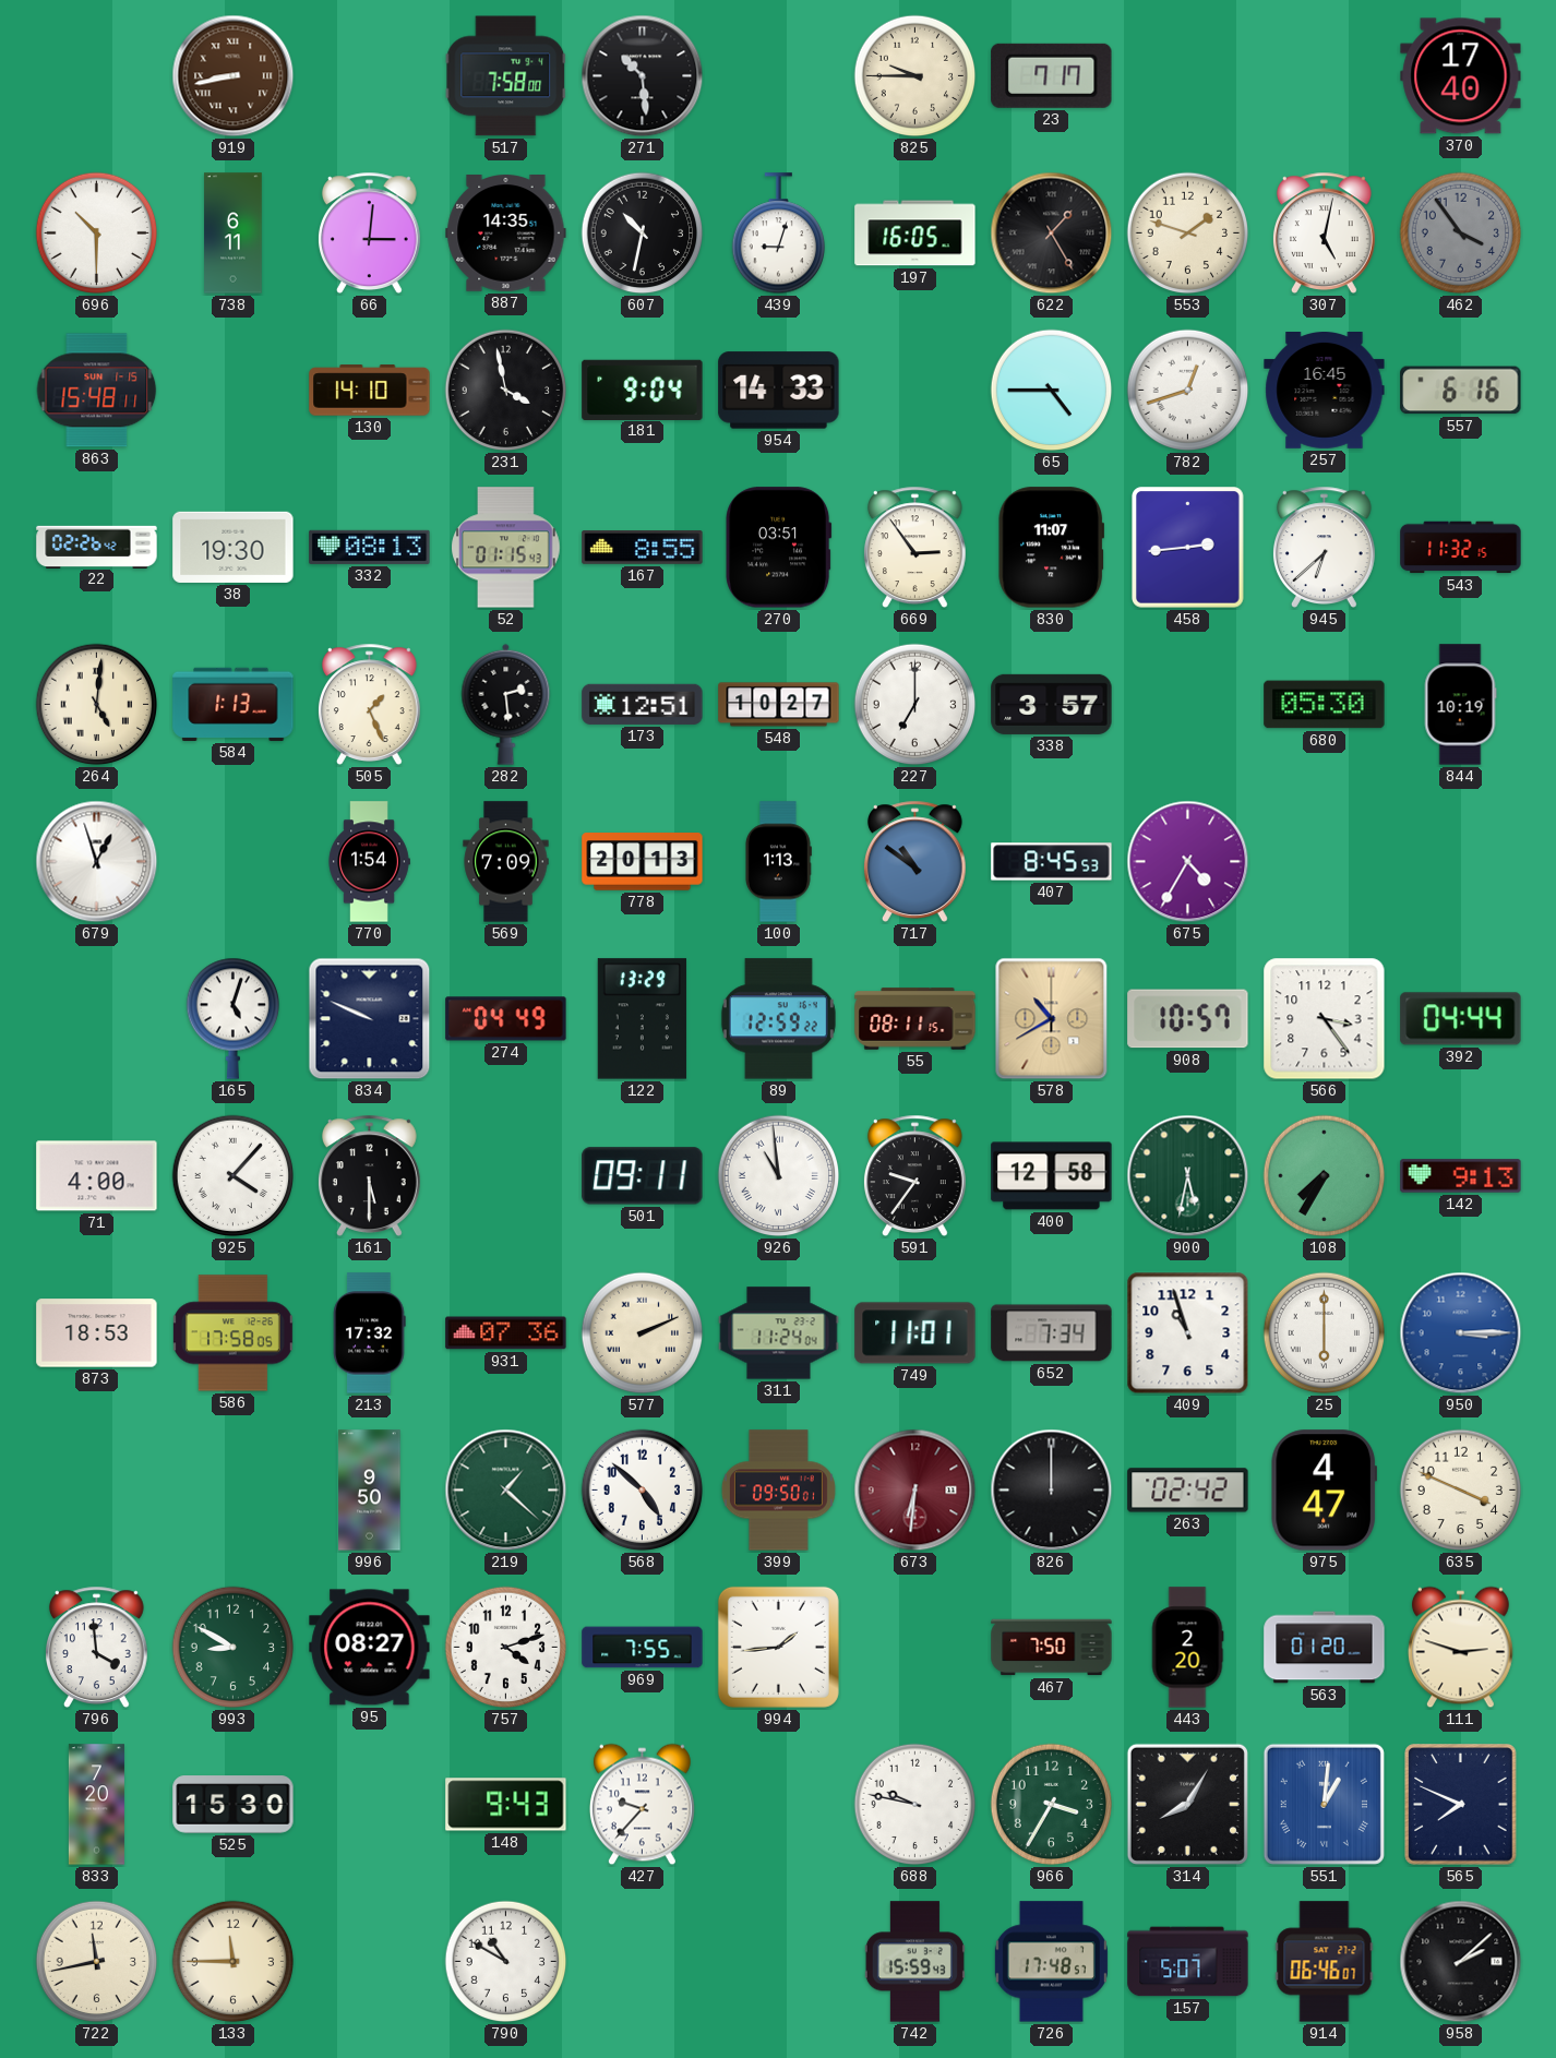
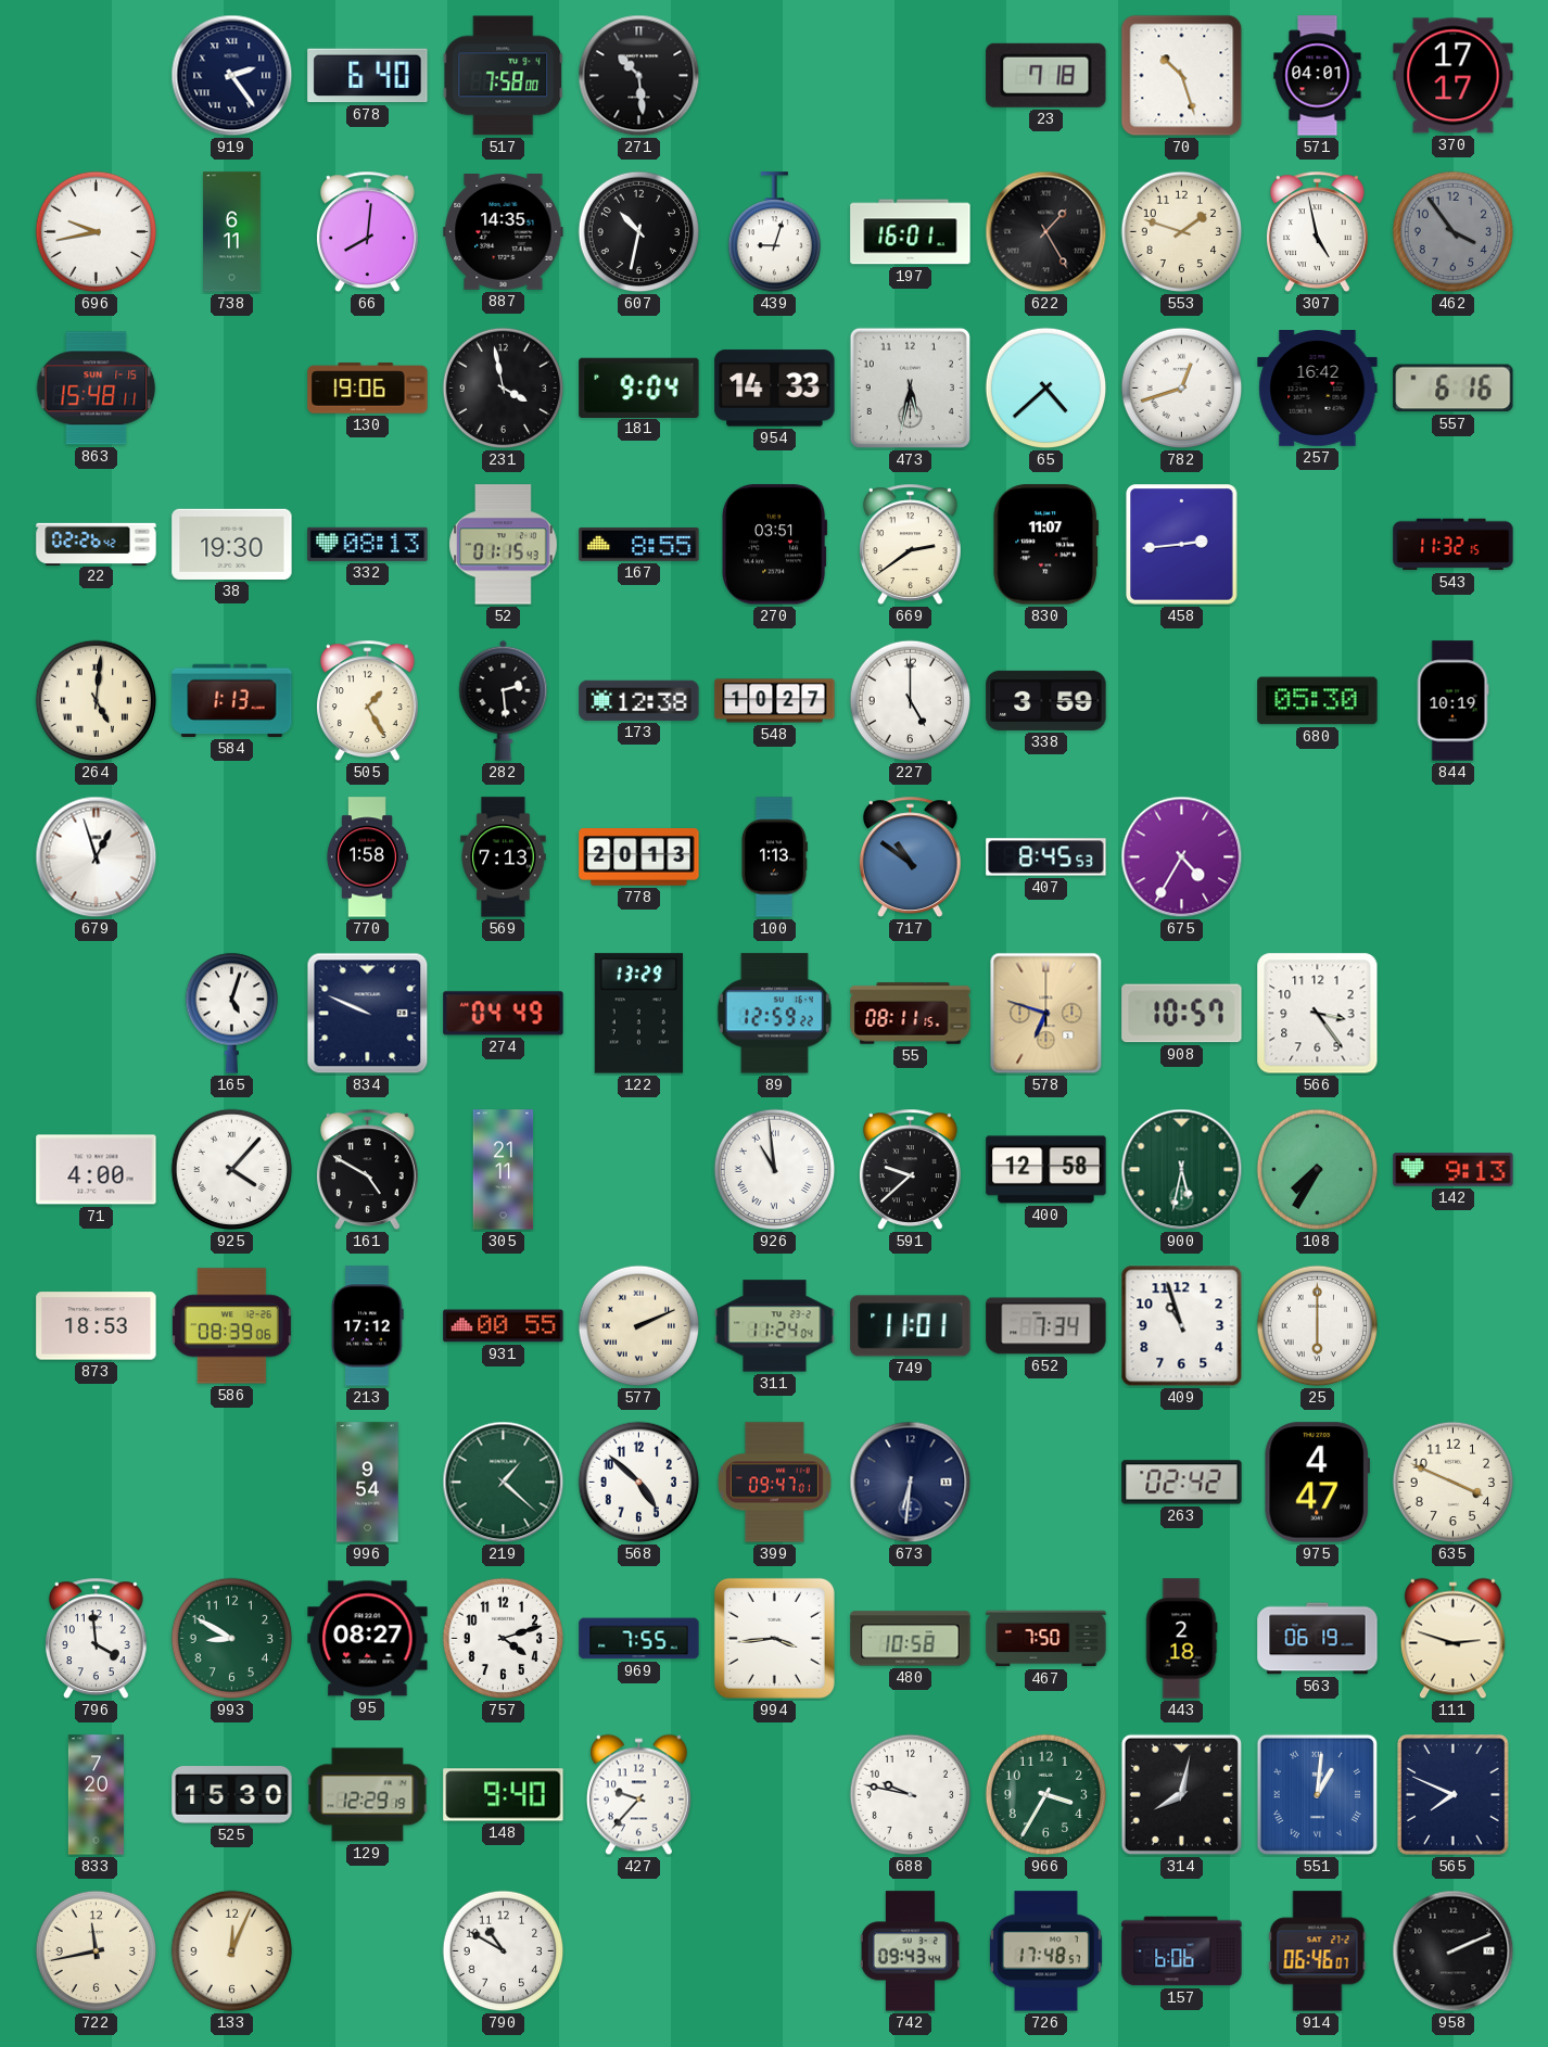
919: 8:43 -> 2:24 (232, 76)
919 dial: brown -> navy (232, 76)
678: none -> 6:40 (368, 76)
825: 9:45 -> none (915, 76)
23: 7:17 -> 7:18 (1046, 75)
70: none -> 10:27 (1182, 76)
571: none -> 04:01 (1318, 76)
370: 17:40 -> 17:17 (1454, 76)
696: 10:30 -> 9:43 (97, 232)
66: 3:01 -> 8:01 (367, 231)
197: 16:05 -> 16:01 (911, 232)
307: 5:02 -> 4:58 (1317, 231)
130: 14:10 -> 19:06 (368, 389)
473: none -> 5:32 (910, 387)
65: 4:45 -> 4:38 (1046, 389)
257: 16:45 -> 16:42 (1318, 389)
669: 2:54 -> 2:39 (910, 544)
945: 6:38 -> none (1324, 547)
505: 1:26 -> 1:25 (367, 700)
173: 12:51 -> 12:38 (639, 700)
227: 7:00 -> 5:00 (911, 701)
338: 3:57 -> 3:59 (1046, 700)
770: 1:54 -> 1:58 (367, 857)
569: 7:09 -> 7:13 (504, 857)
578: 10:40 -> 6:48 (1046, 1014)
392: 04:44 -> none (1461, 1019)
161: 5:30 -> 4:50 (367, 1169)
305: none -> 21:11 (504, 1170)
501: 09:11 -> none (643, 1176)
591: 9:36 -> 9:38 (910, 1169)
586: 17:58 -> 08:39 (231, 1326)
213: 17:32 -> 17:12 (367, 1326)
931: 07:36 -> 00:55 (504, 1326)
950: 3:15 -> none (1461, 1333)
996: 9:50 -> 9:54 (368, 1483)
399: 09:50 -> 09:47 (774, 1483)
673 dial: burgundy -> navy (911, 1483)
826: 12:00 -> none (1052, 1491)
994: 1:44 -> 3:44 (774, 1638)
480: none -> 10:58 (911, 1639)
443: 2:20 -> 2:18 (1181, 1639)
563: 01:20 -> 06:19 (1318, 1639)
129: none -> 12:29 (368, 1795)
148: 9:43 -> 9:40 (504, 1795)
314: 8:05 -> 8:02 (1181, 1794)
133: 11:45 -> 12:04 (232, 1951)
742: 15:59 -> 09:43 (910, 1951)
157: 5:07 -> 6:06 (1182, 1951)
958: 2:08 -> 2:11 (1454, 1951)
